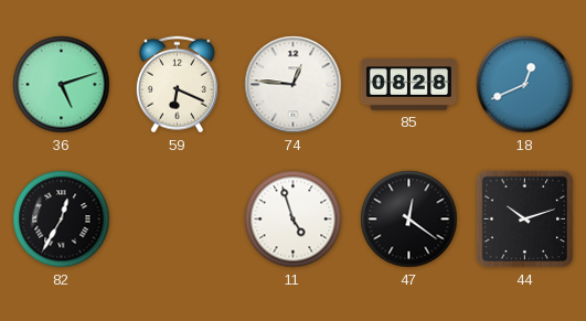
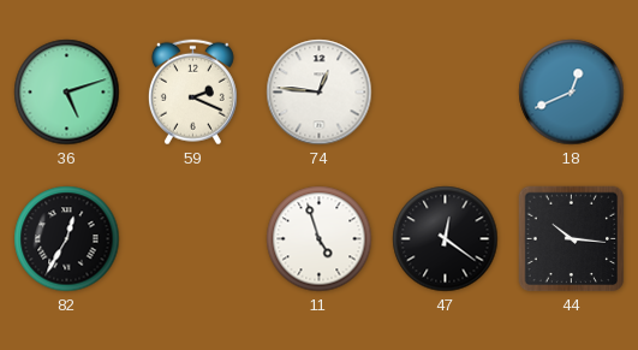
59: 6:19 -> 2:19 (192, 93)
85: 08:28 -> none (408, 85)
44: 10:12 -> 10:16 (572, 239)
